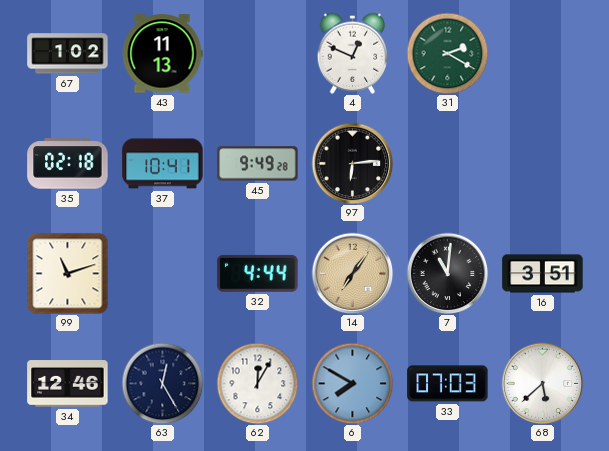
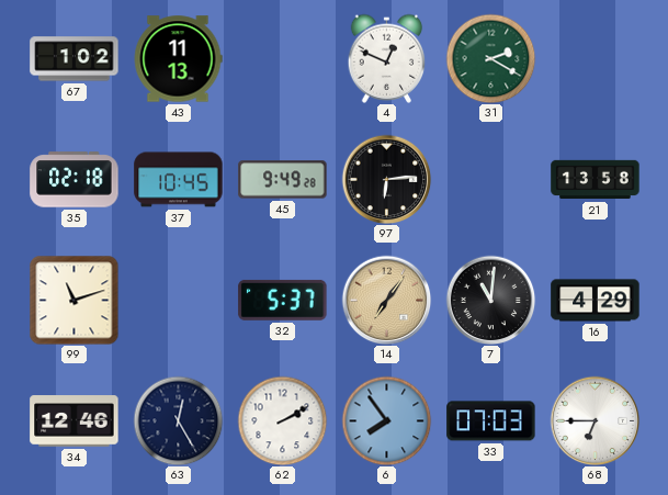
37: 10:41 -> 10:45 (179, 180)
21: none -> 13:58 (596, 180)
32: 4:44 -> 5:37 (283, 300)
16: 3:51 -> 4:29 (596, 301)
62: 12:05 -> 2:10 (282, 420)
6: 7:50 -> 7:54 (386, 420)
68: 5:38 -> 6:45 (595, 420)
